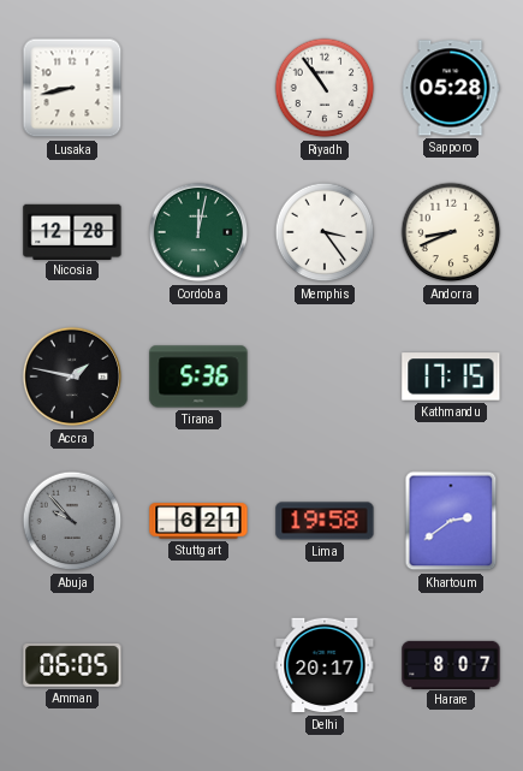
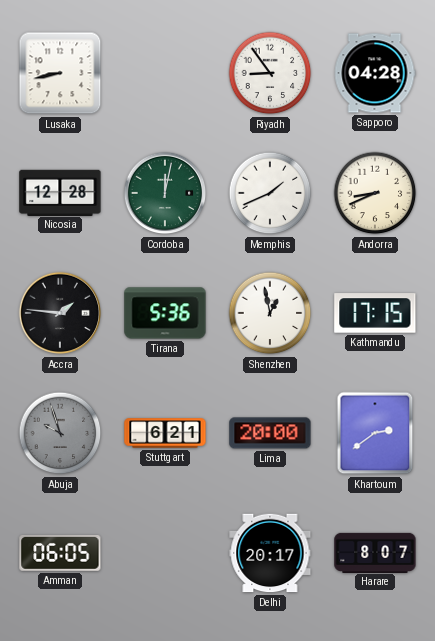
Riyadh: 10:54 -> 8:54 (270, 73)
Sapporo: 05:28 -> 04:28 (375, 73)
Memphis: 3:24 -> 1:41 (270, 193)
Accra: 1:47 -> 1:46 (60, 313)
Shenzhen: none -> 12:58 (270, 313)
Abuja: 9:53 -> 9:57 (60, 433)
Lima: 19:58 -> 20:00 (270, 433)
